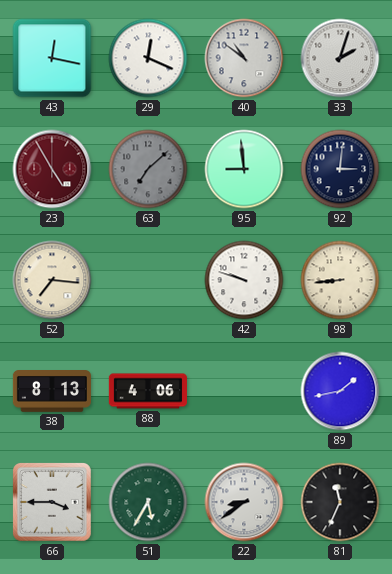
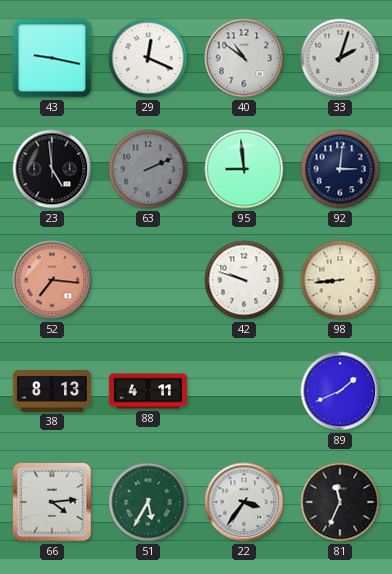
43: 12:17 -> 9:17 (52, 58)
23: 4:55 -> 4:59 (52, 169)
23 dial: burgundy -> black (52, 169)
63: 7:08 -> 2:11 (148, 169)
52 dial: cream -> salmon (52, 280)
88: 4:06 -> 4:11 (148, 391)
89: 1:43 -> 1:41 (340, 391)
66: 3:45 -> 4:14 (52, 502)
22: 8:39 -> 3:36 (244, 502)
